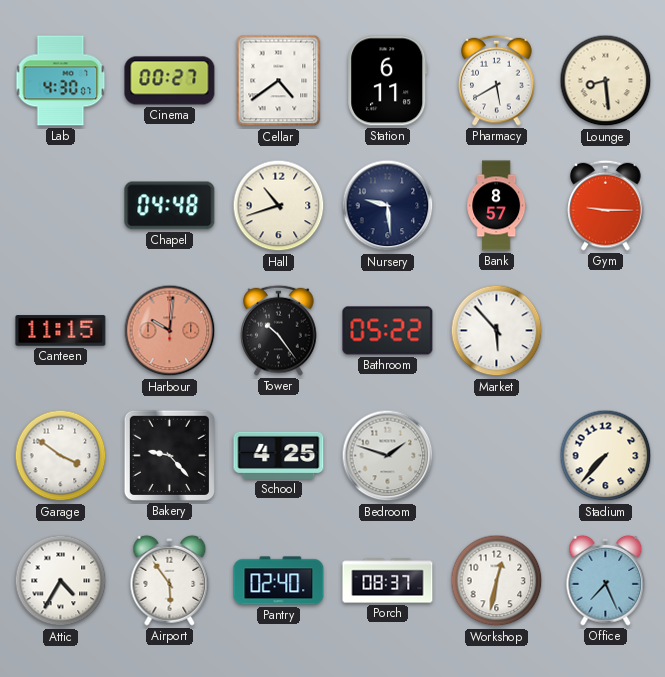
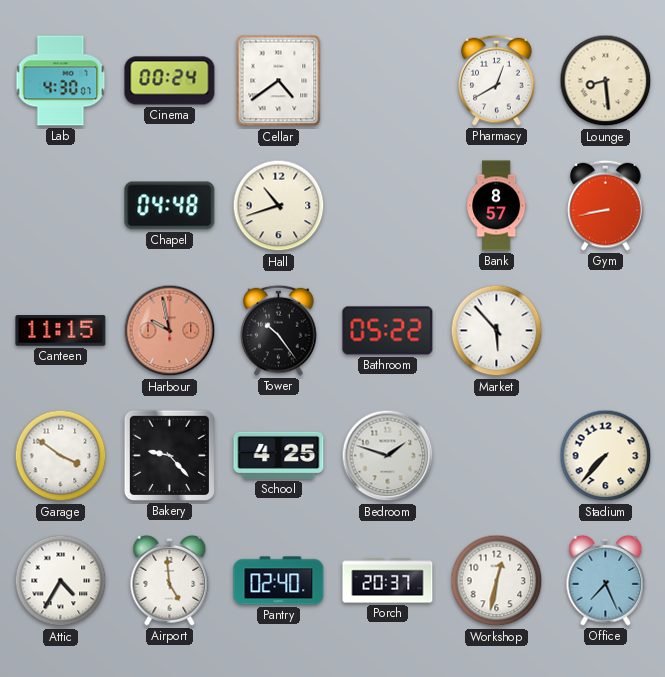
Cinema: 00:27 -> 00:24 (170, 81)
Station: 6:11 -> none (388, 81)
Pharmacy: 5:40 -> 12:40 (497, 80)
Nursery: 9:29 -> none (388, 206)
Gym: 9:15 -> 8:43 (606, 205)
Harbour: 10:01 -> 9:58 (170, 331)
Airport: 5:54 -> 4:59 (170, 580)
Porch: 08:37 -> 20:37 (388, 581)
